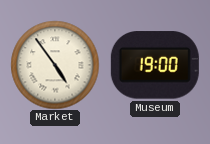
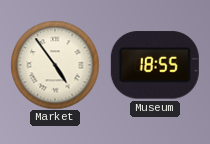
Museum: 19:00 -> 18:55 (155, 65)
